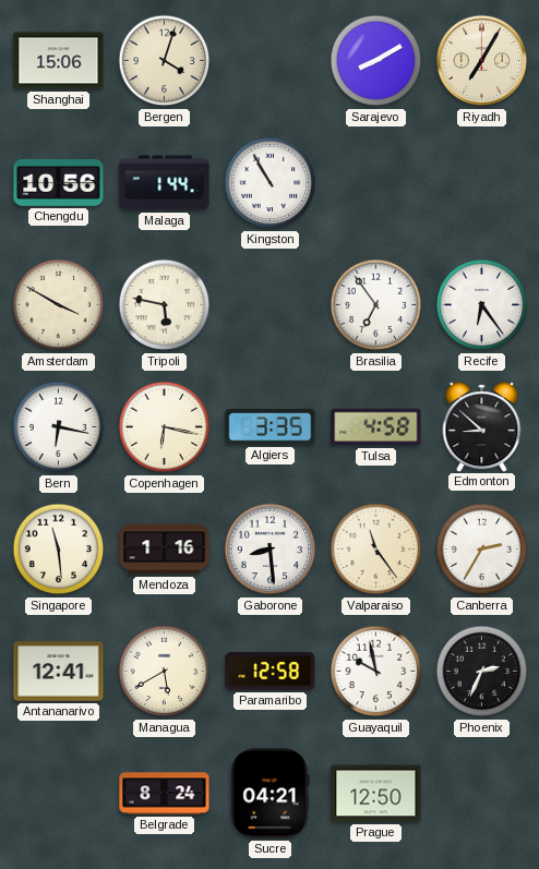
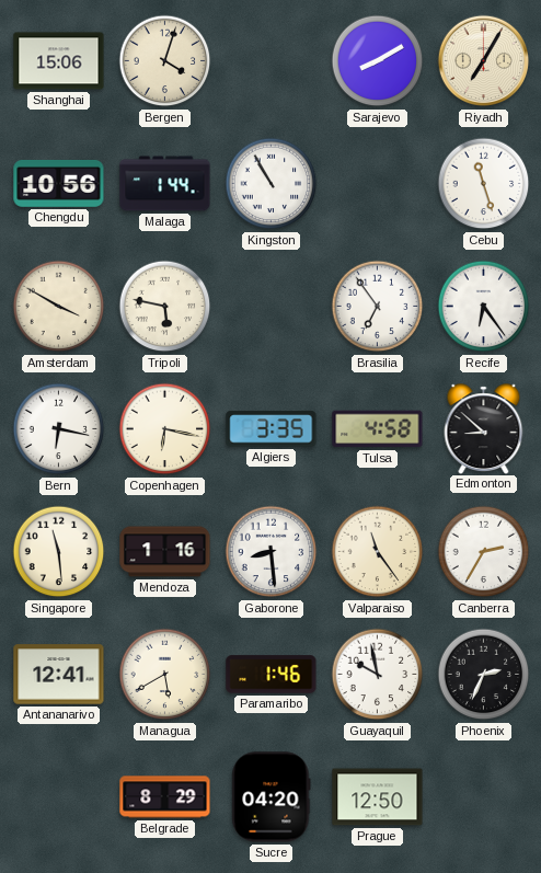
Cebu: none -> 11:27 (484, 184)
Paramaribo: 12:58 -> 1:46 (272, 675)
Belgrade: 8:24 -> 8:29 (165, 797)
Sucre: 04:21 -> 04:20 (272, 797)
